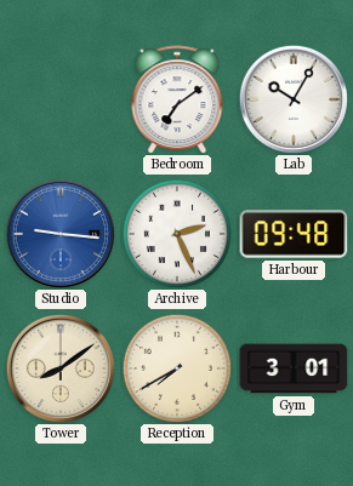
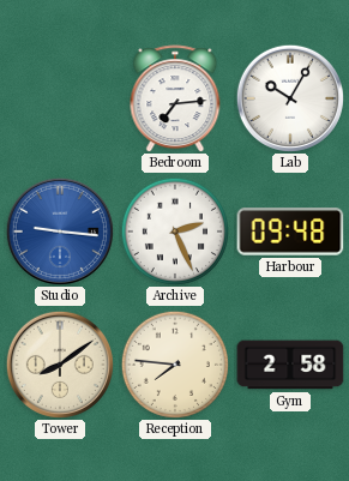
Bedroom: 7:09 -> 7:14 (175, 98)
Reception: 7:40 -> 7:46 (175, 365)
Gym: 3:01 -> 2:58 (290, 365)
